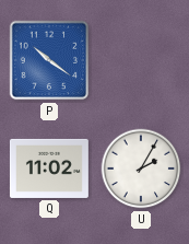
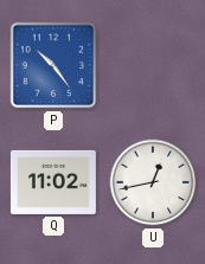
P: 10:21 -> 10:24 (53, 65)
U: 2:05 -> 12:43 (153, 182)
